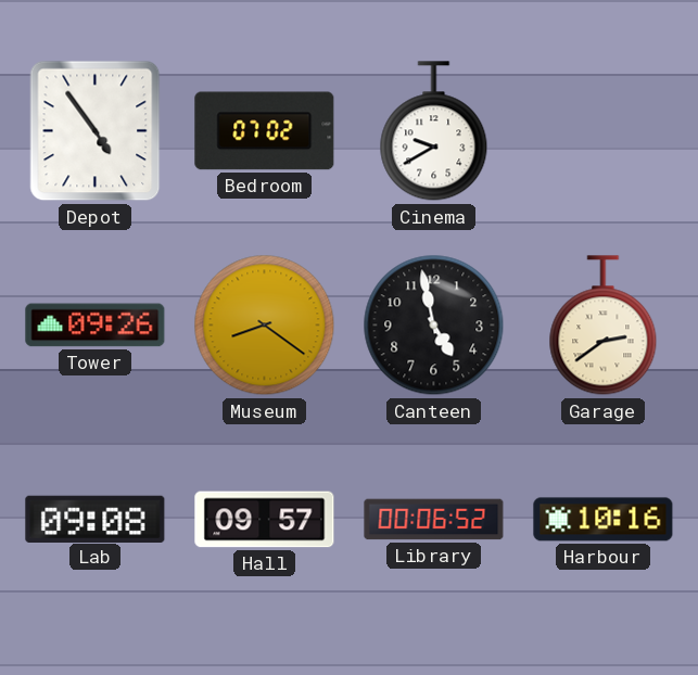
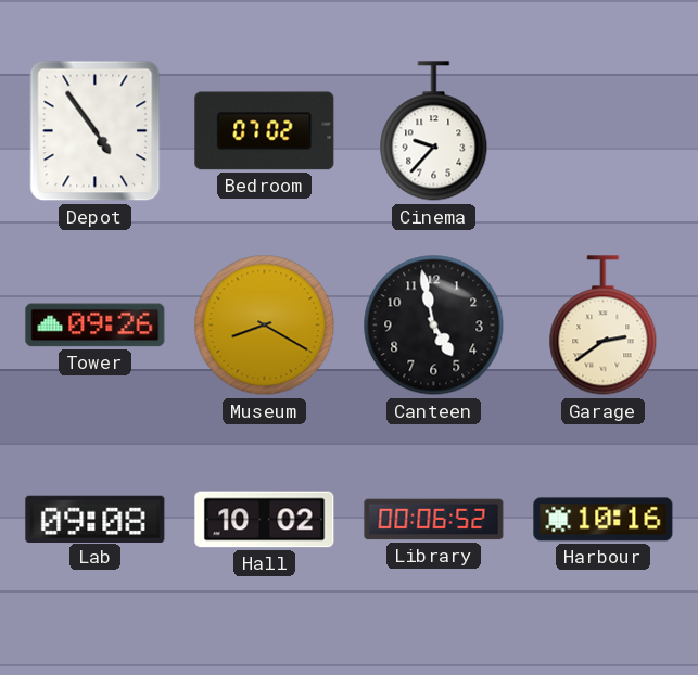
Cinema: 9:40 -> 9:37 (434, 131)
Museum: 8:21 -> 8:20 (265, 326)
Hall: 09:57 -> 10:02 (265, 520)
